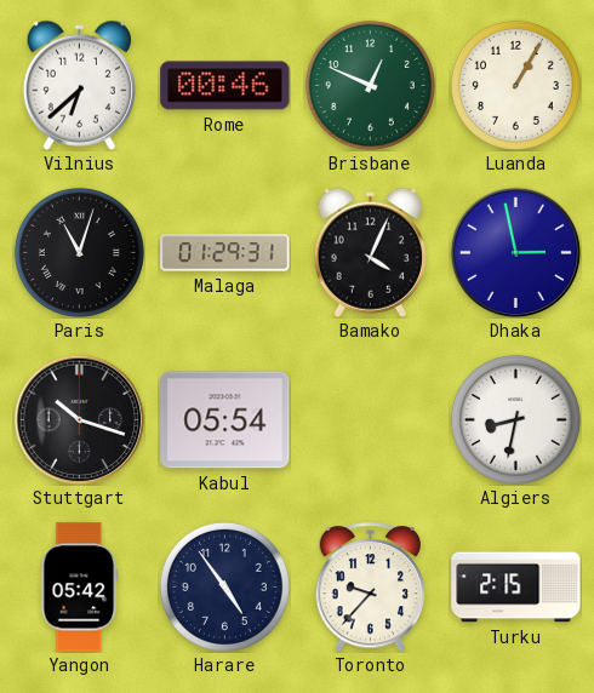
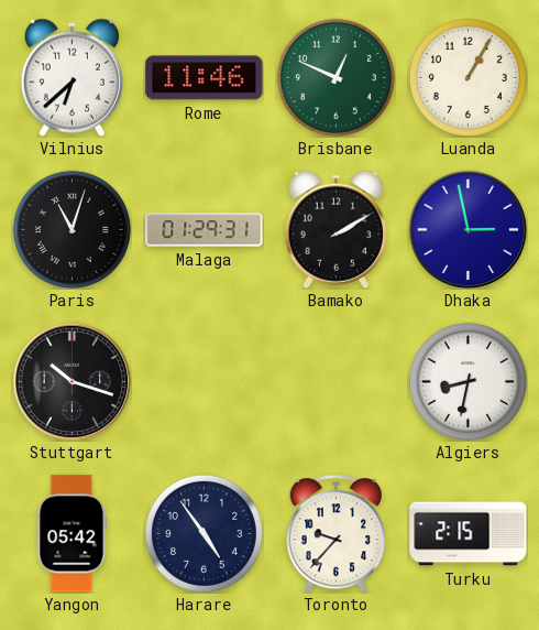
Rome: 00:46 -> 11:46 (205, 78)
Bamako: 4:04 -> 2:10 (335, 229)
Kabul: 05:54 -> none (225, 420)
